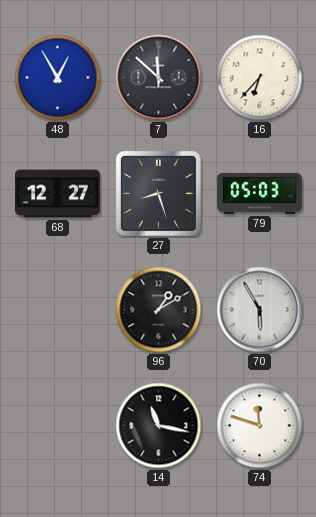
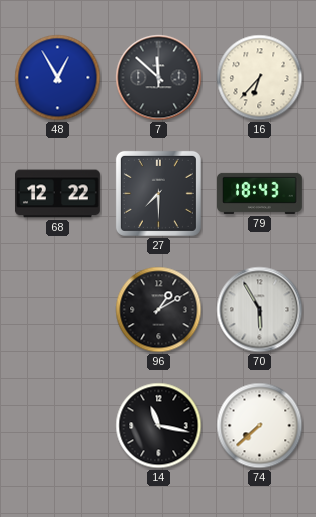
68: 12:27 -> 12:22 (58, 194)
27: 8:27 -> 7:30 (158, 193)
79: 05:03 -> 18:43 (260, 193)
74: 11:48 -> 7:38 (260, 426)
